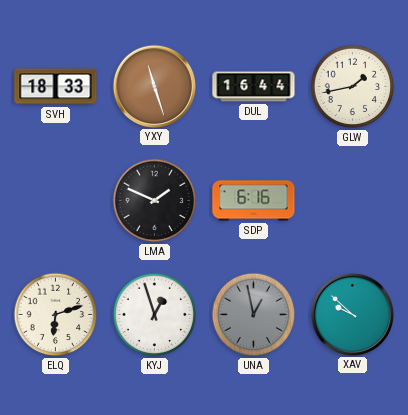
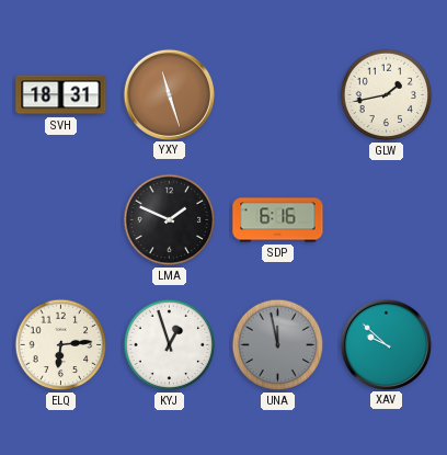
SVH: 18:33 -> 18:31 (61, 95)
DUL: 16:44 -> none (254, 87)
ELQ: 6:12 -> 6:14 (61, 345)
UNA: 12:58 -> 11:58 (278, 345)
